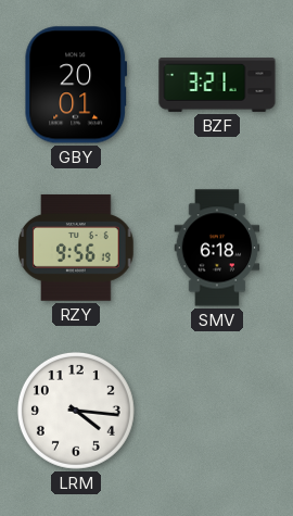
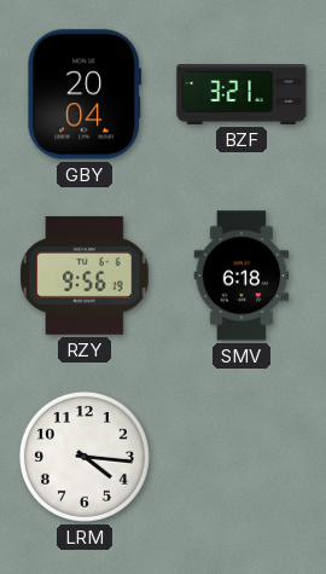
GBY: 20:01 -> 20:04 (85, 94)
